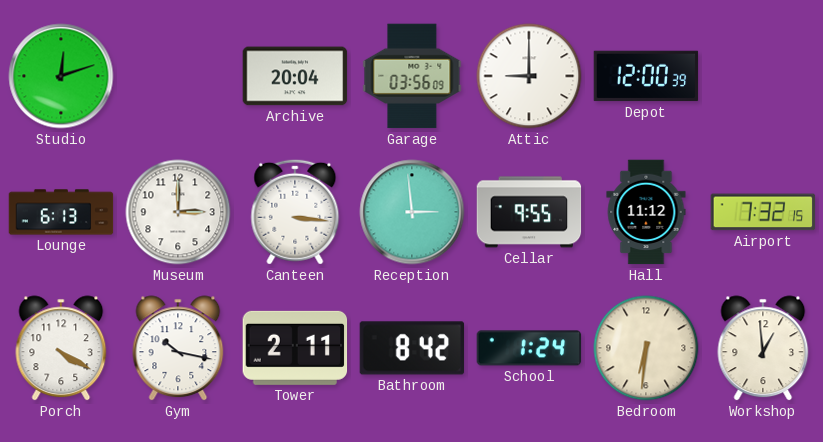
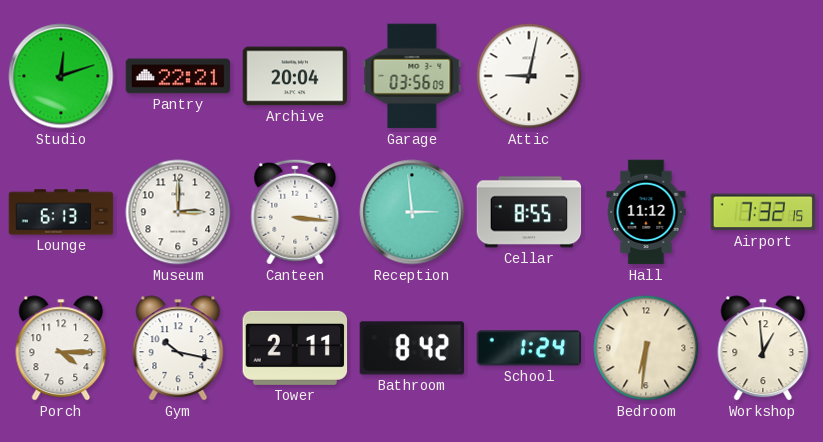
Pantry: none -> 22:21 (178, 76)
Attic: 9:00 -> 9:02 (529, 76)
Depot: 12:00 -> none (646, 76)
Cellar: 9:55 -> 8:55 (529, 212)
Porch: 4:20 -> 4:15 (61, 348)
